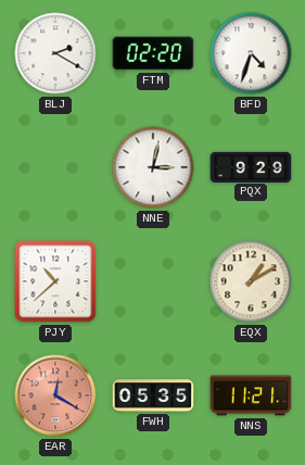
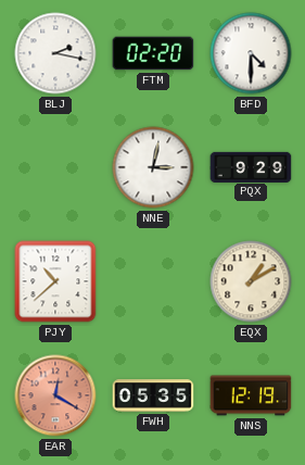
BLJ: 2:20 -> 2:17 (55, 53)
BFD: 4:33 -> 4:30 (251, 53)
NNS: 11:21 -> 12:19 (251, 395)
